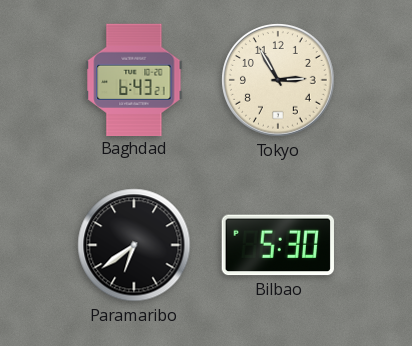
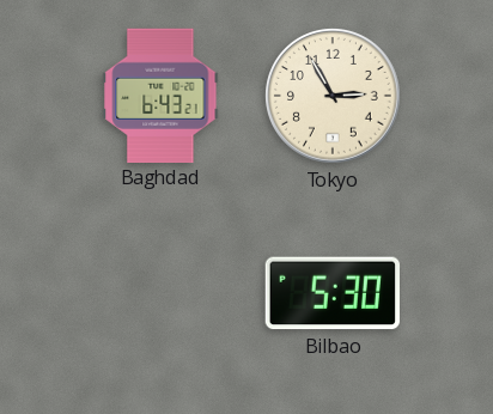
Paramaribo: 6:39 -> none (134, 245)
